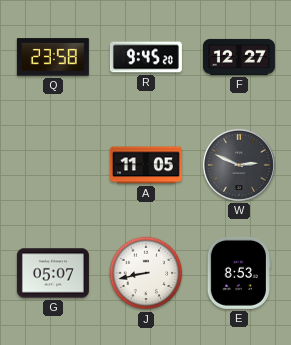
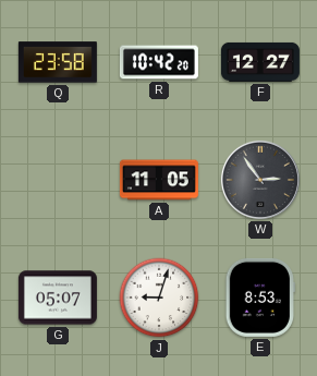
R: 9:45 -> 10:42 (159, 62)
W: 2:49 -> 2:54 (260, 180)
J: 8:43 -> 9:03 (159, 298)
